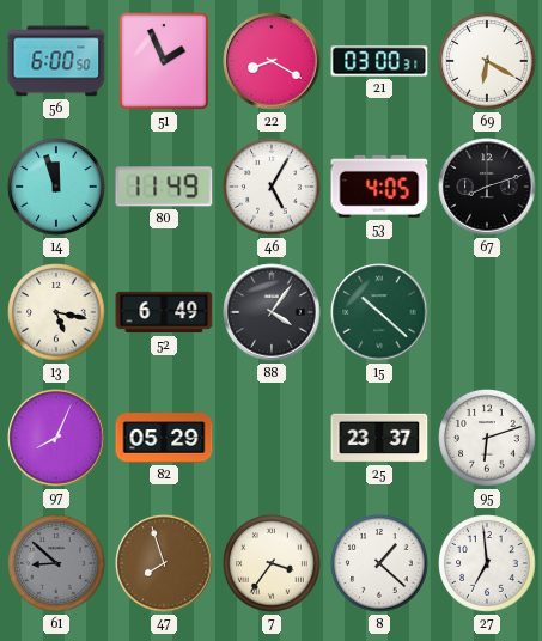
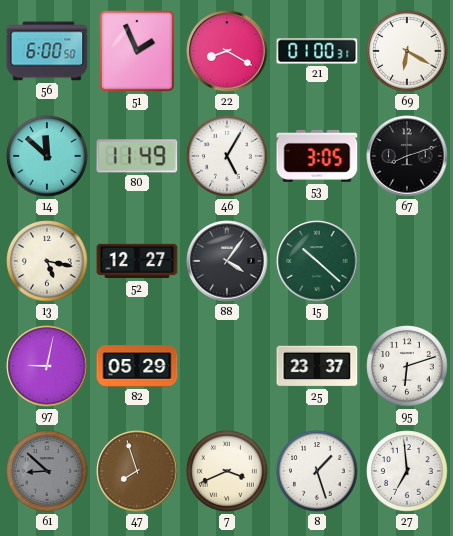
21: 03:00 -> 01:00 (317, 51)
14: 11:57 -> 11:52 (47, 156)
53: 4:05 -> 3:05 (317, 156)
52: 6:49 -> 12:27 (137, 261)
97: 8:04 -> 9:02 (47, 366)
7: 3:36 -> 3:41 (227, 471)
8: 1:22 -> 1:27 (317, 471)
